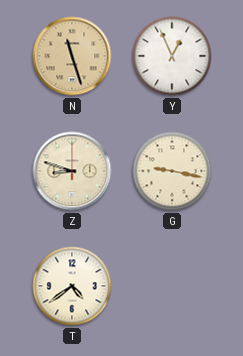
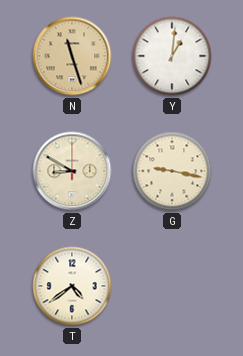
Y: 12:56 -> 1:01 (172, 56)
Z: 8:48 -> 8:50 (72, 171)
